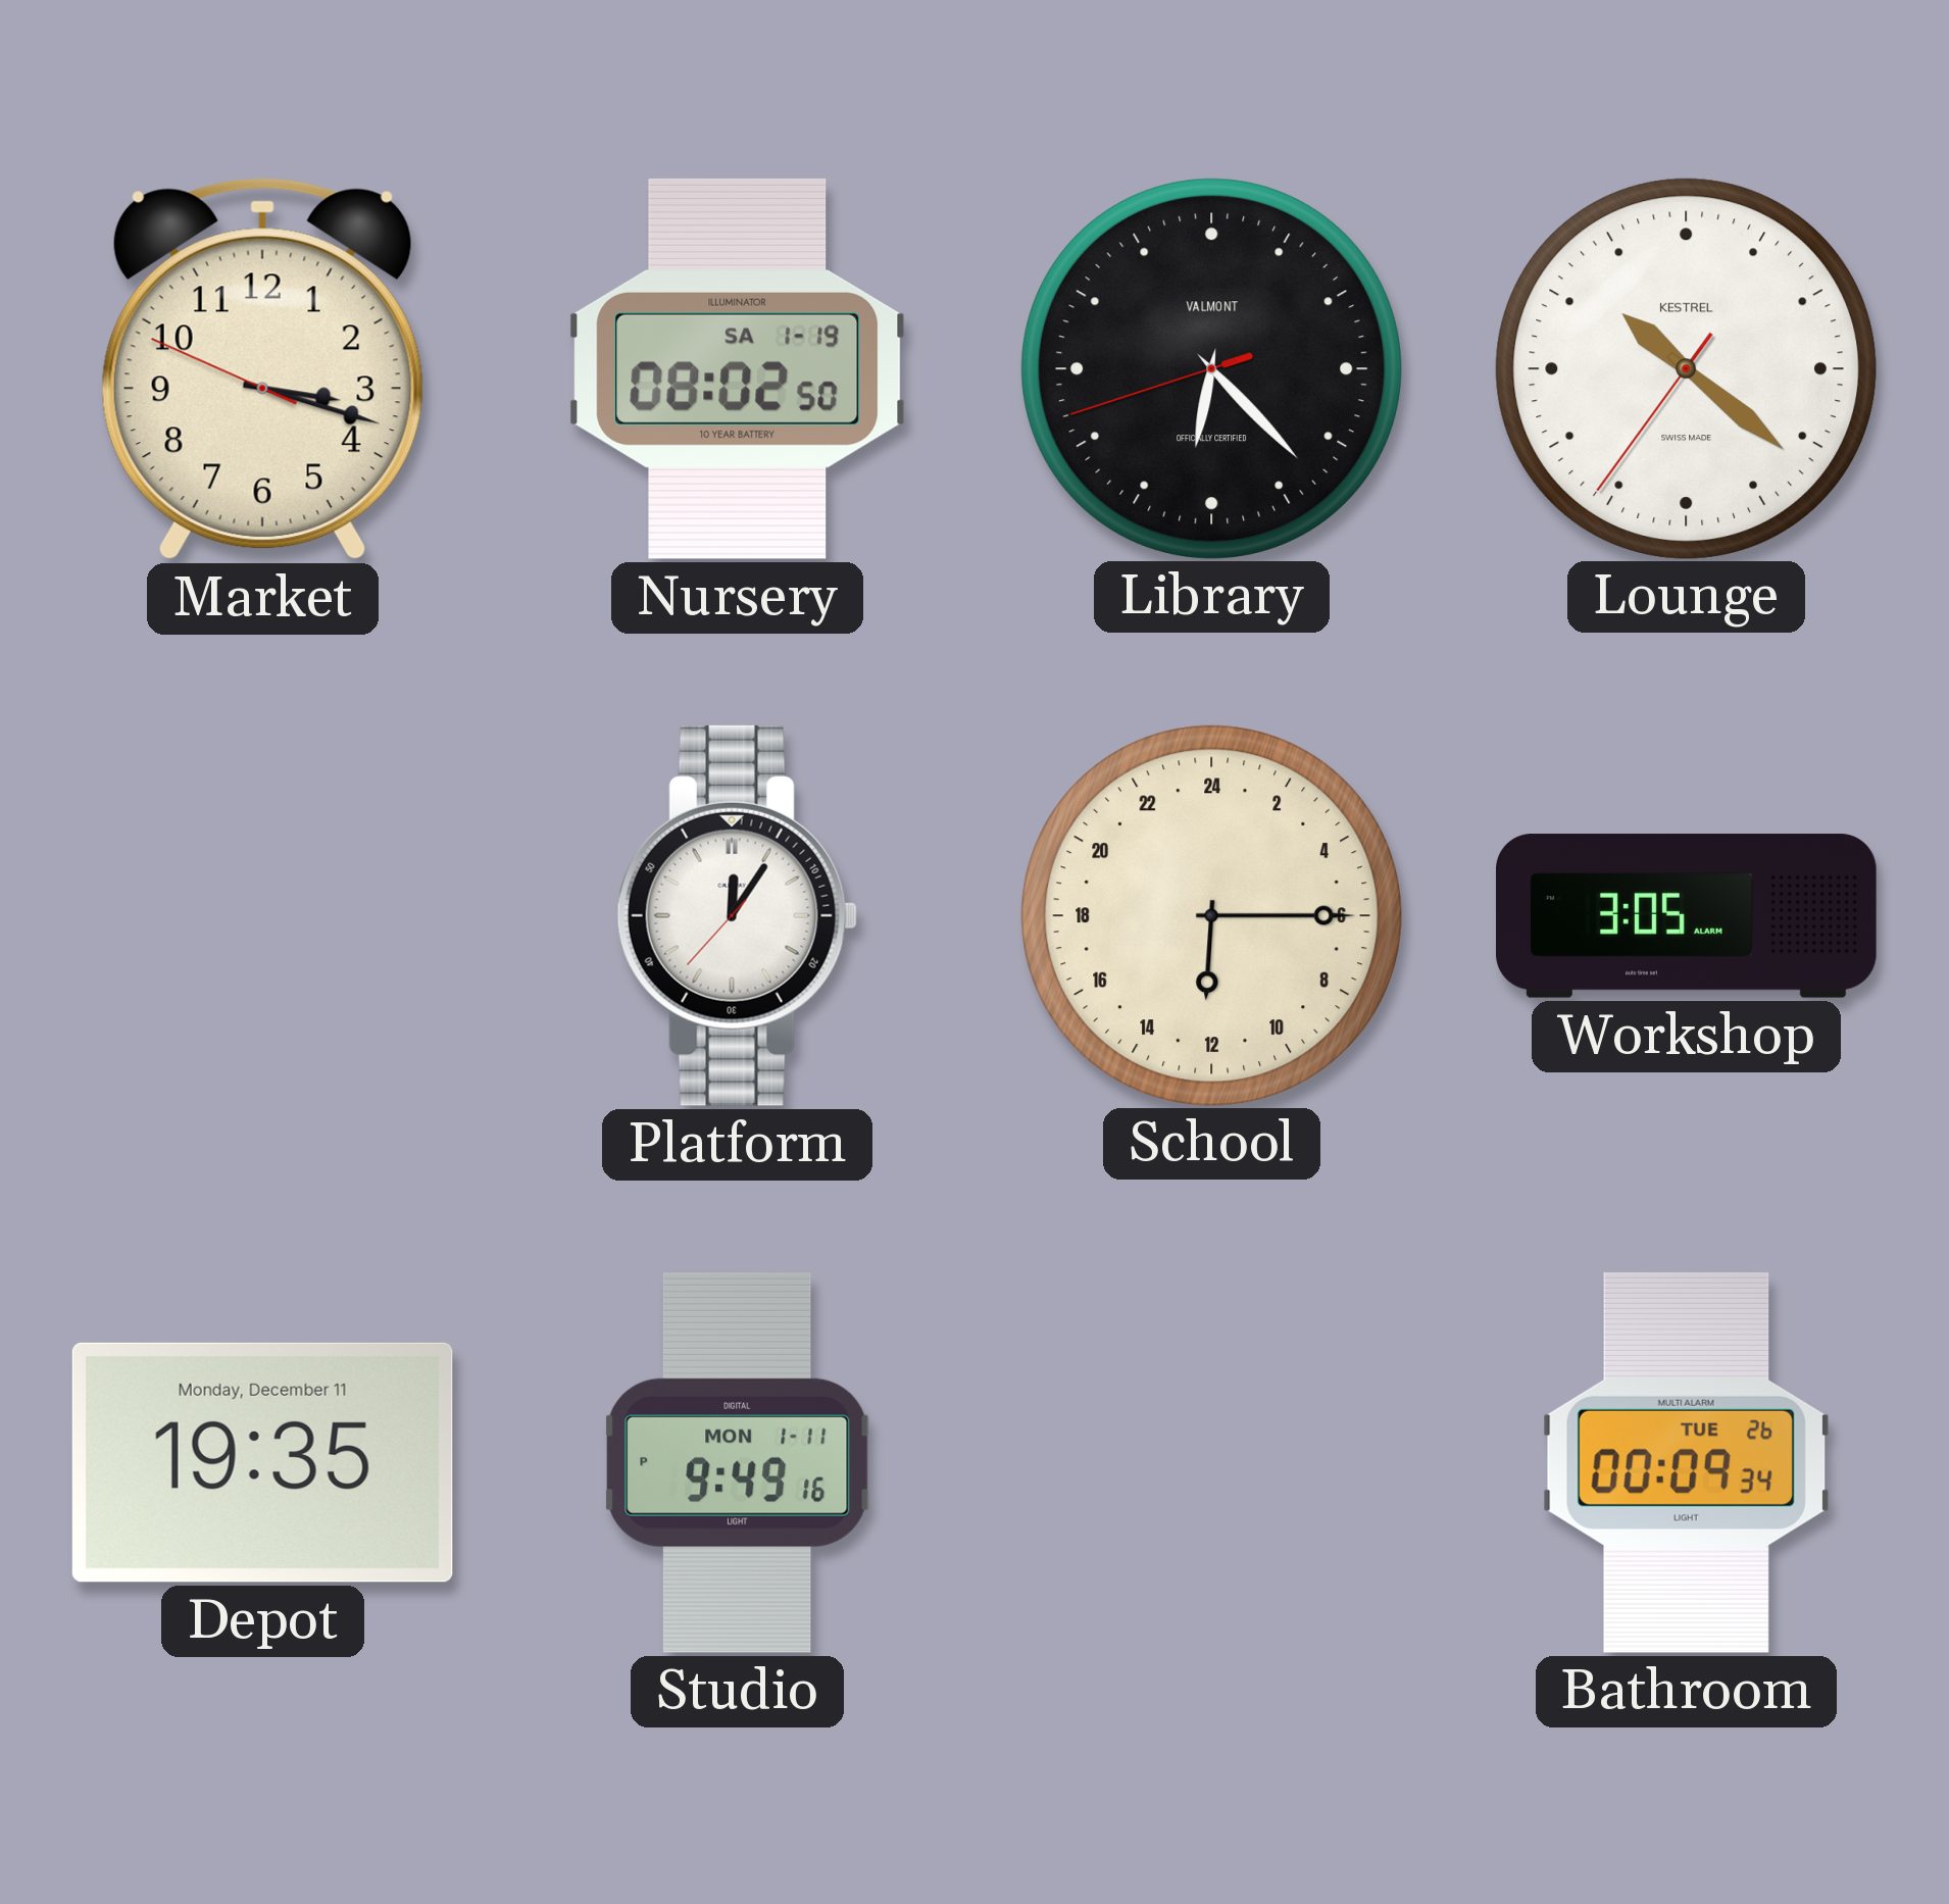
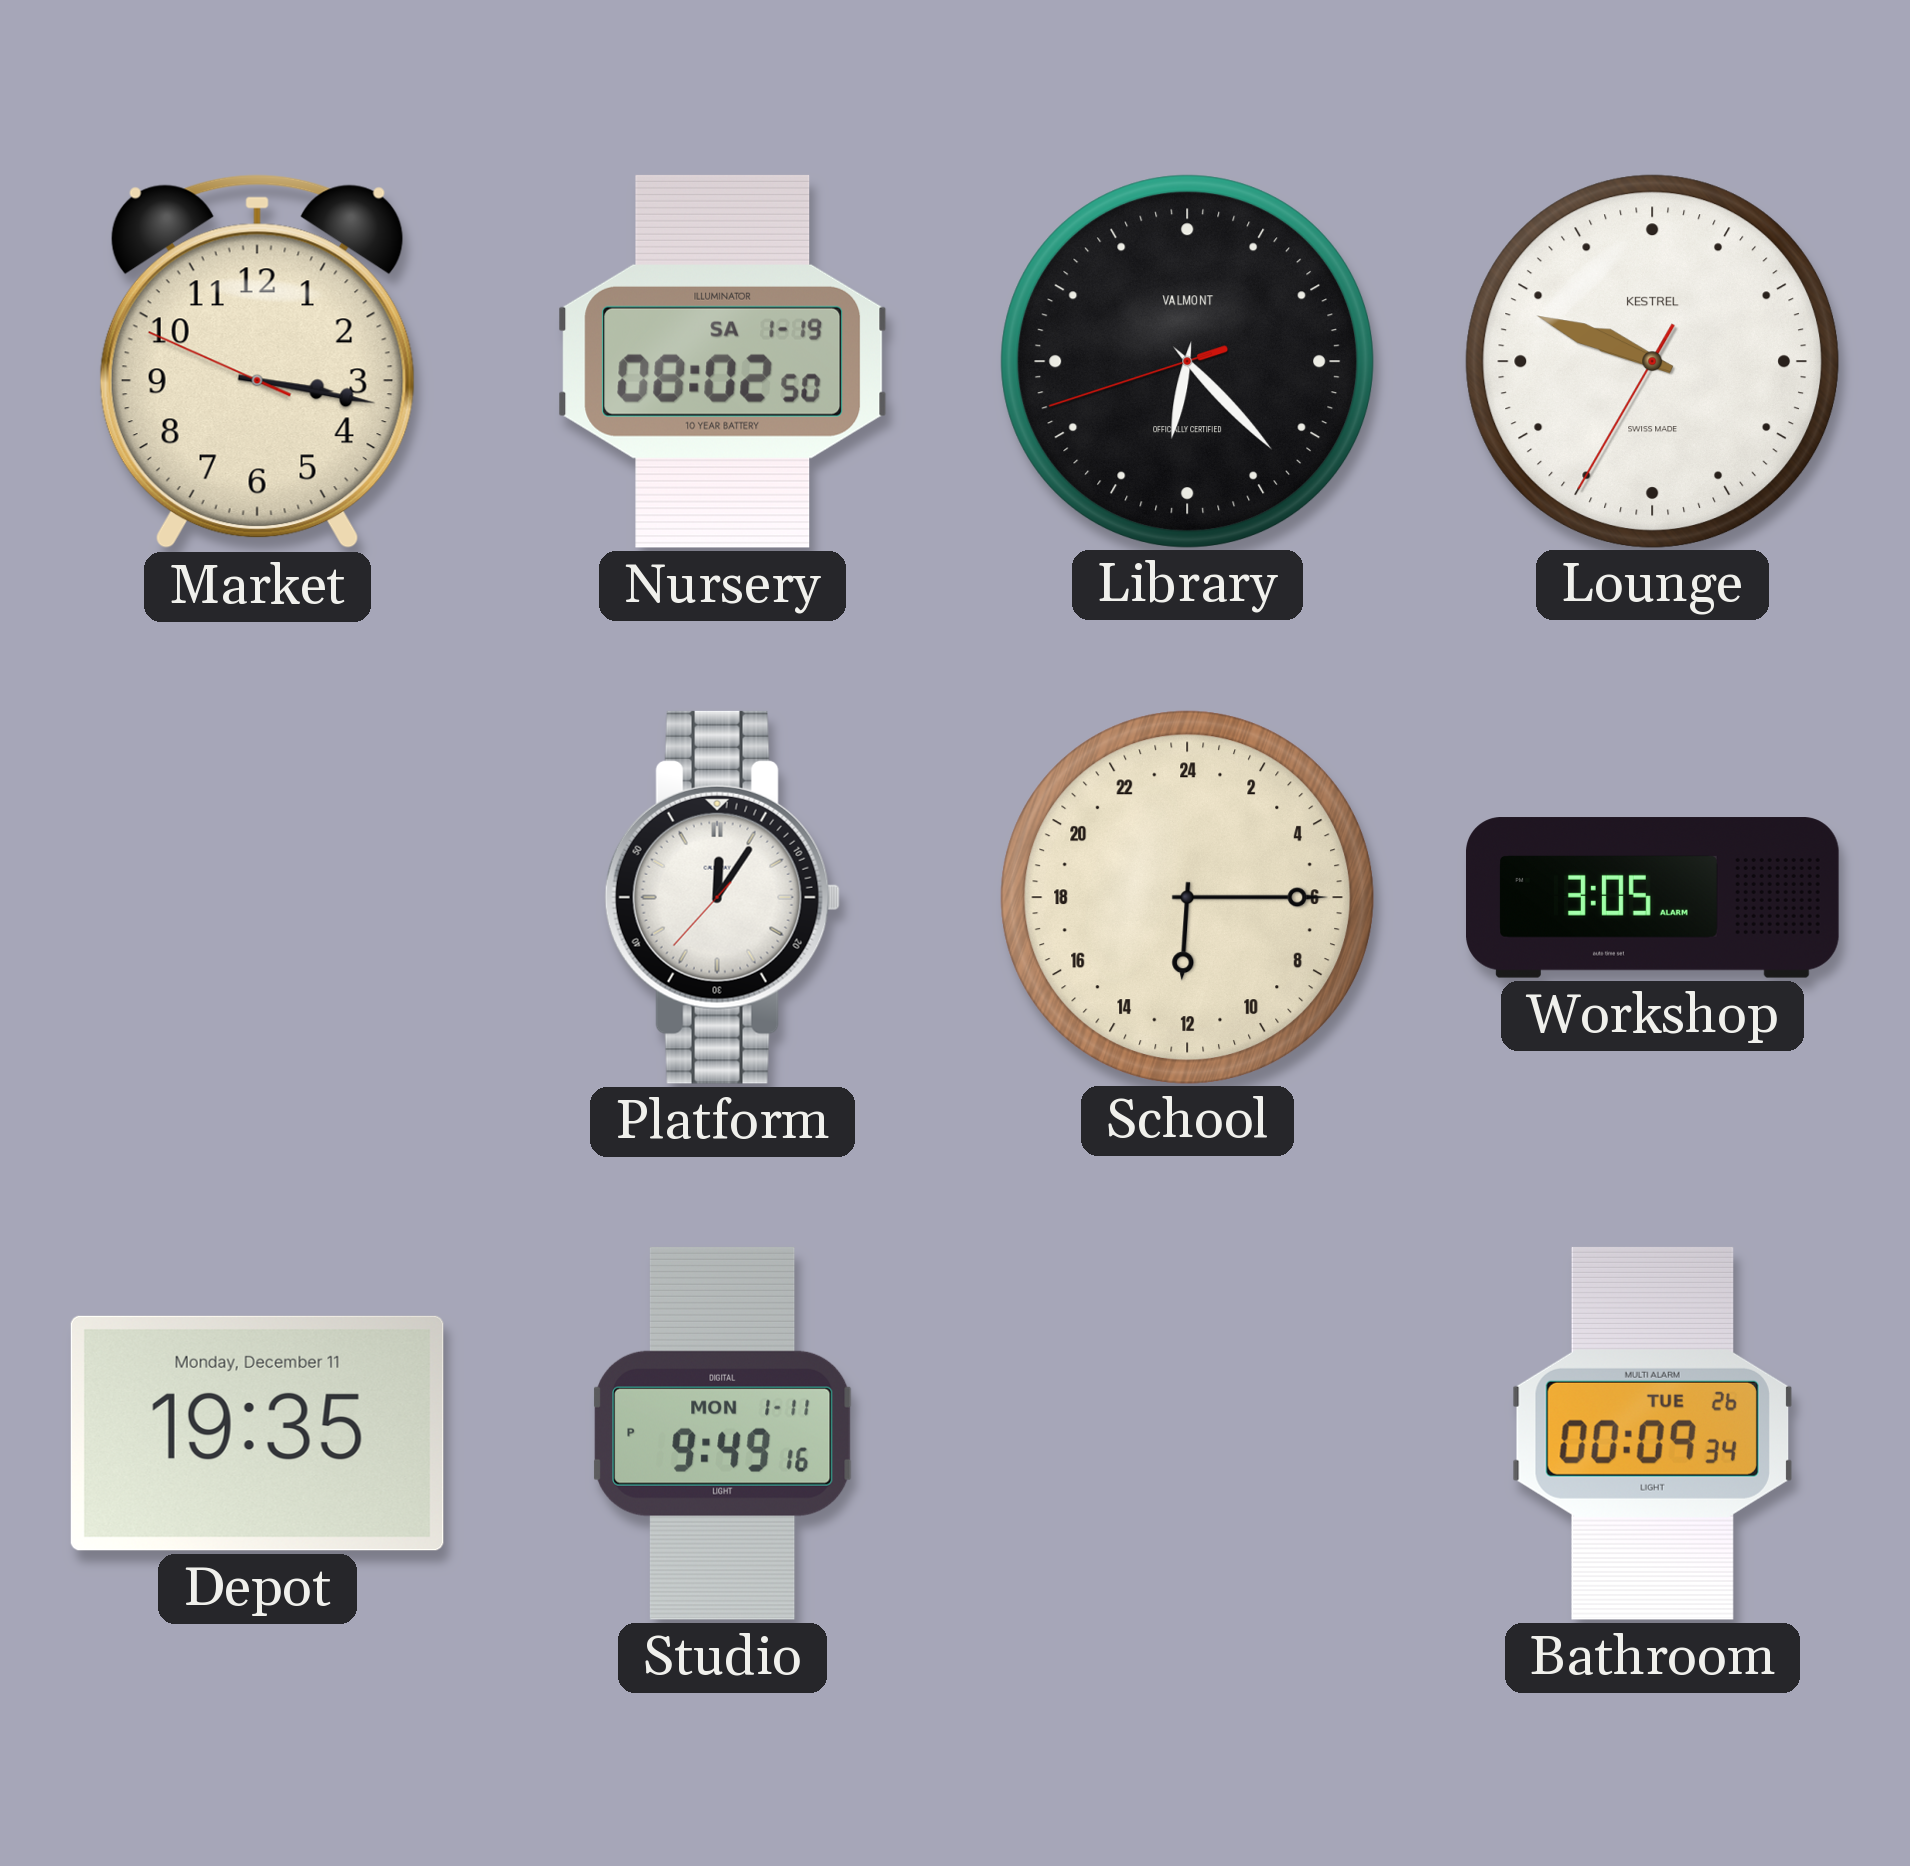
Market: 3:17 -> 3:16 (257, 362)
Lounge: 10:21 -> 9:48 (1652, 361)
